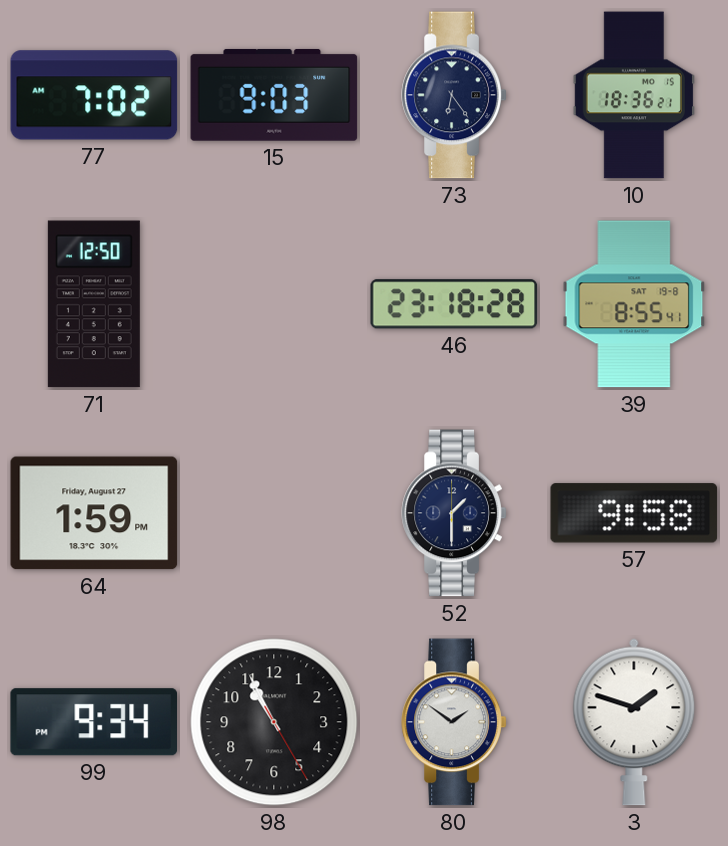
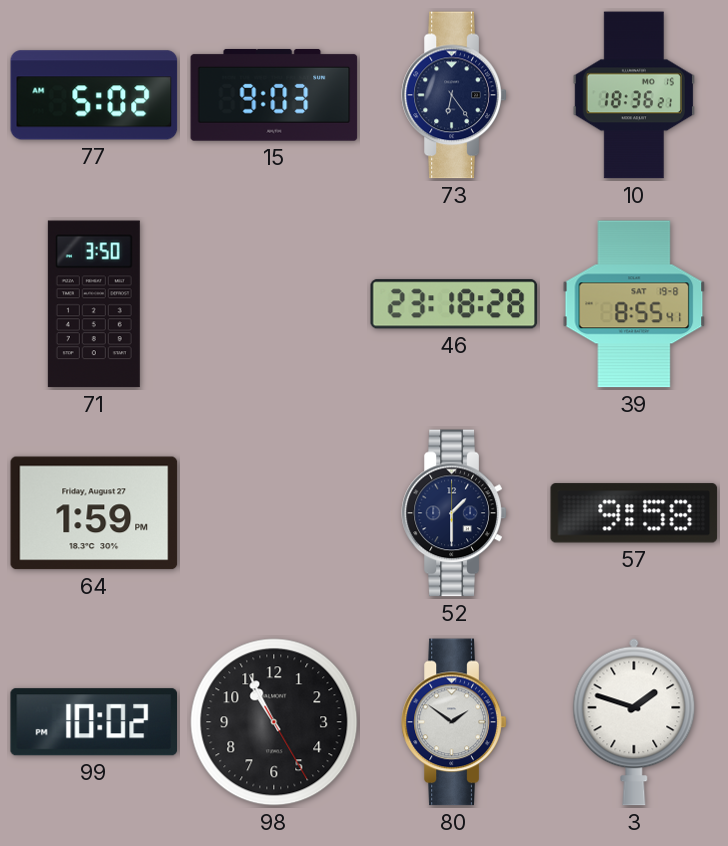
77: 7:02 -> 5:02 (94, 95)
71: 12:50 -> 3:50 (94, 304)
99: 9:34 -> 10:02 (93, 722)
